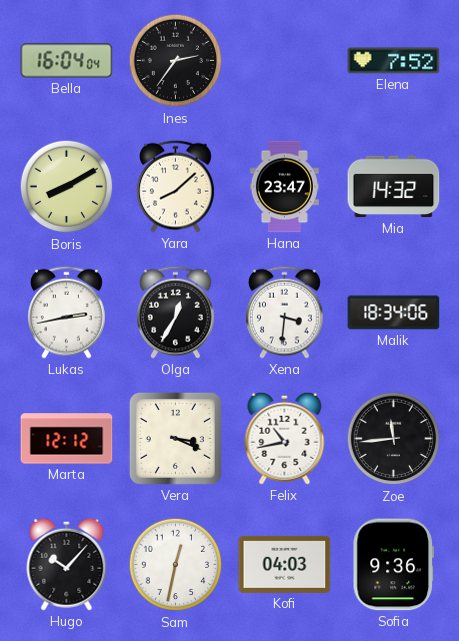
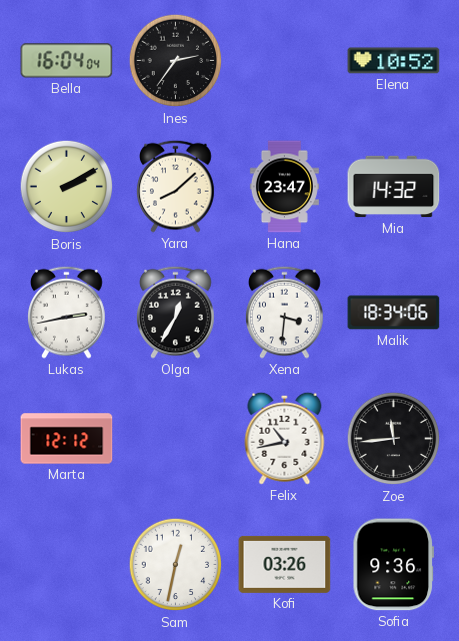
Elena: 7:52 -> 10:52 (394, 61)
Boris: 8:10 -> 2:10 (67, 187)
Vera: 3:19 -> none (175, 438)
Hugo: 10:07 -> none (67, 564)
Kofi: 04:03 -> 03:26 (285, 564)
